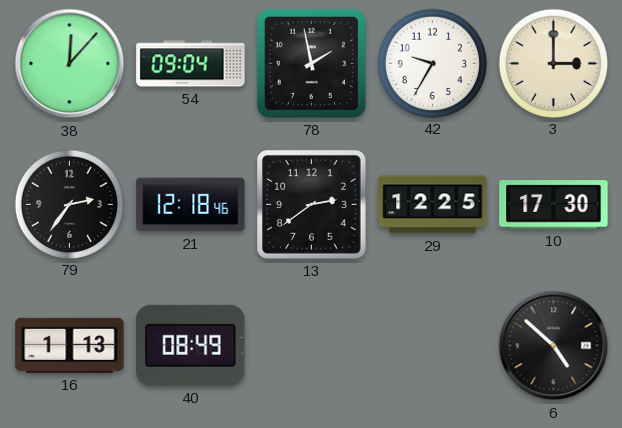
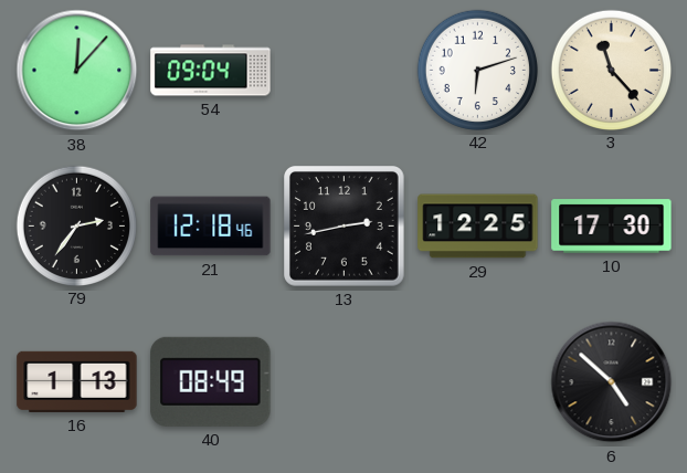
78: 1:58 -> none (311, 63)
42: 9:35 -> 6:12 (477, 70)
3: 3:00 -> 11:23 (611, 70)
13: 2:39 -> 2:43 (345, 227)
